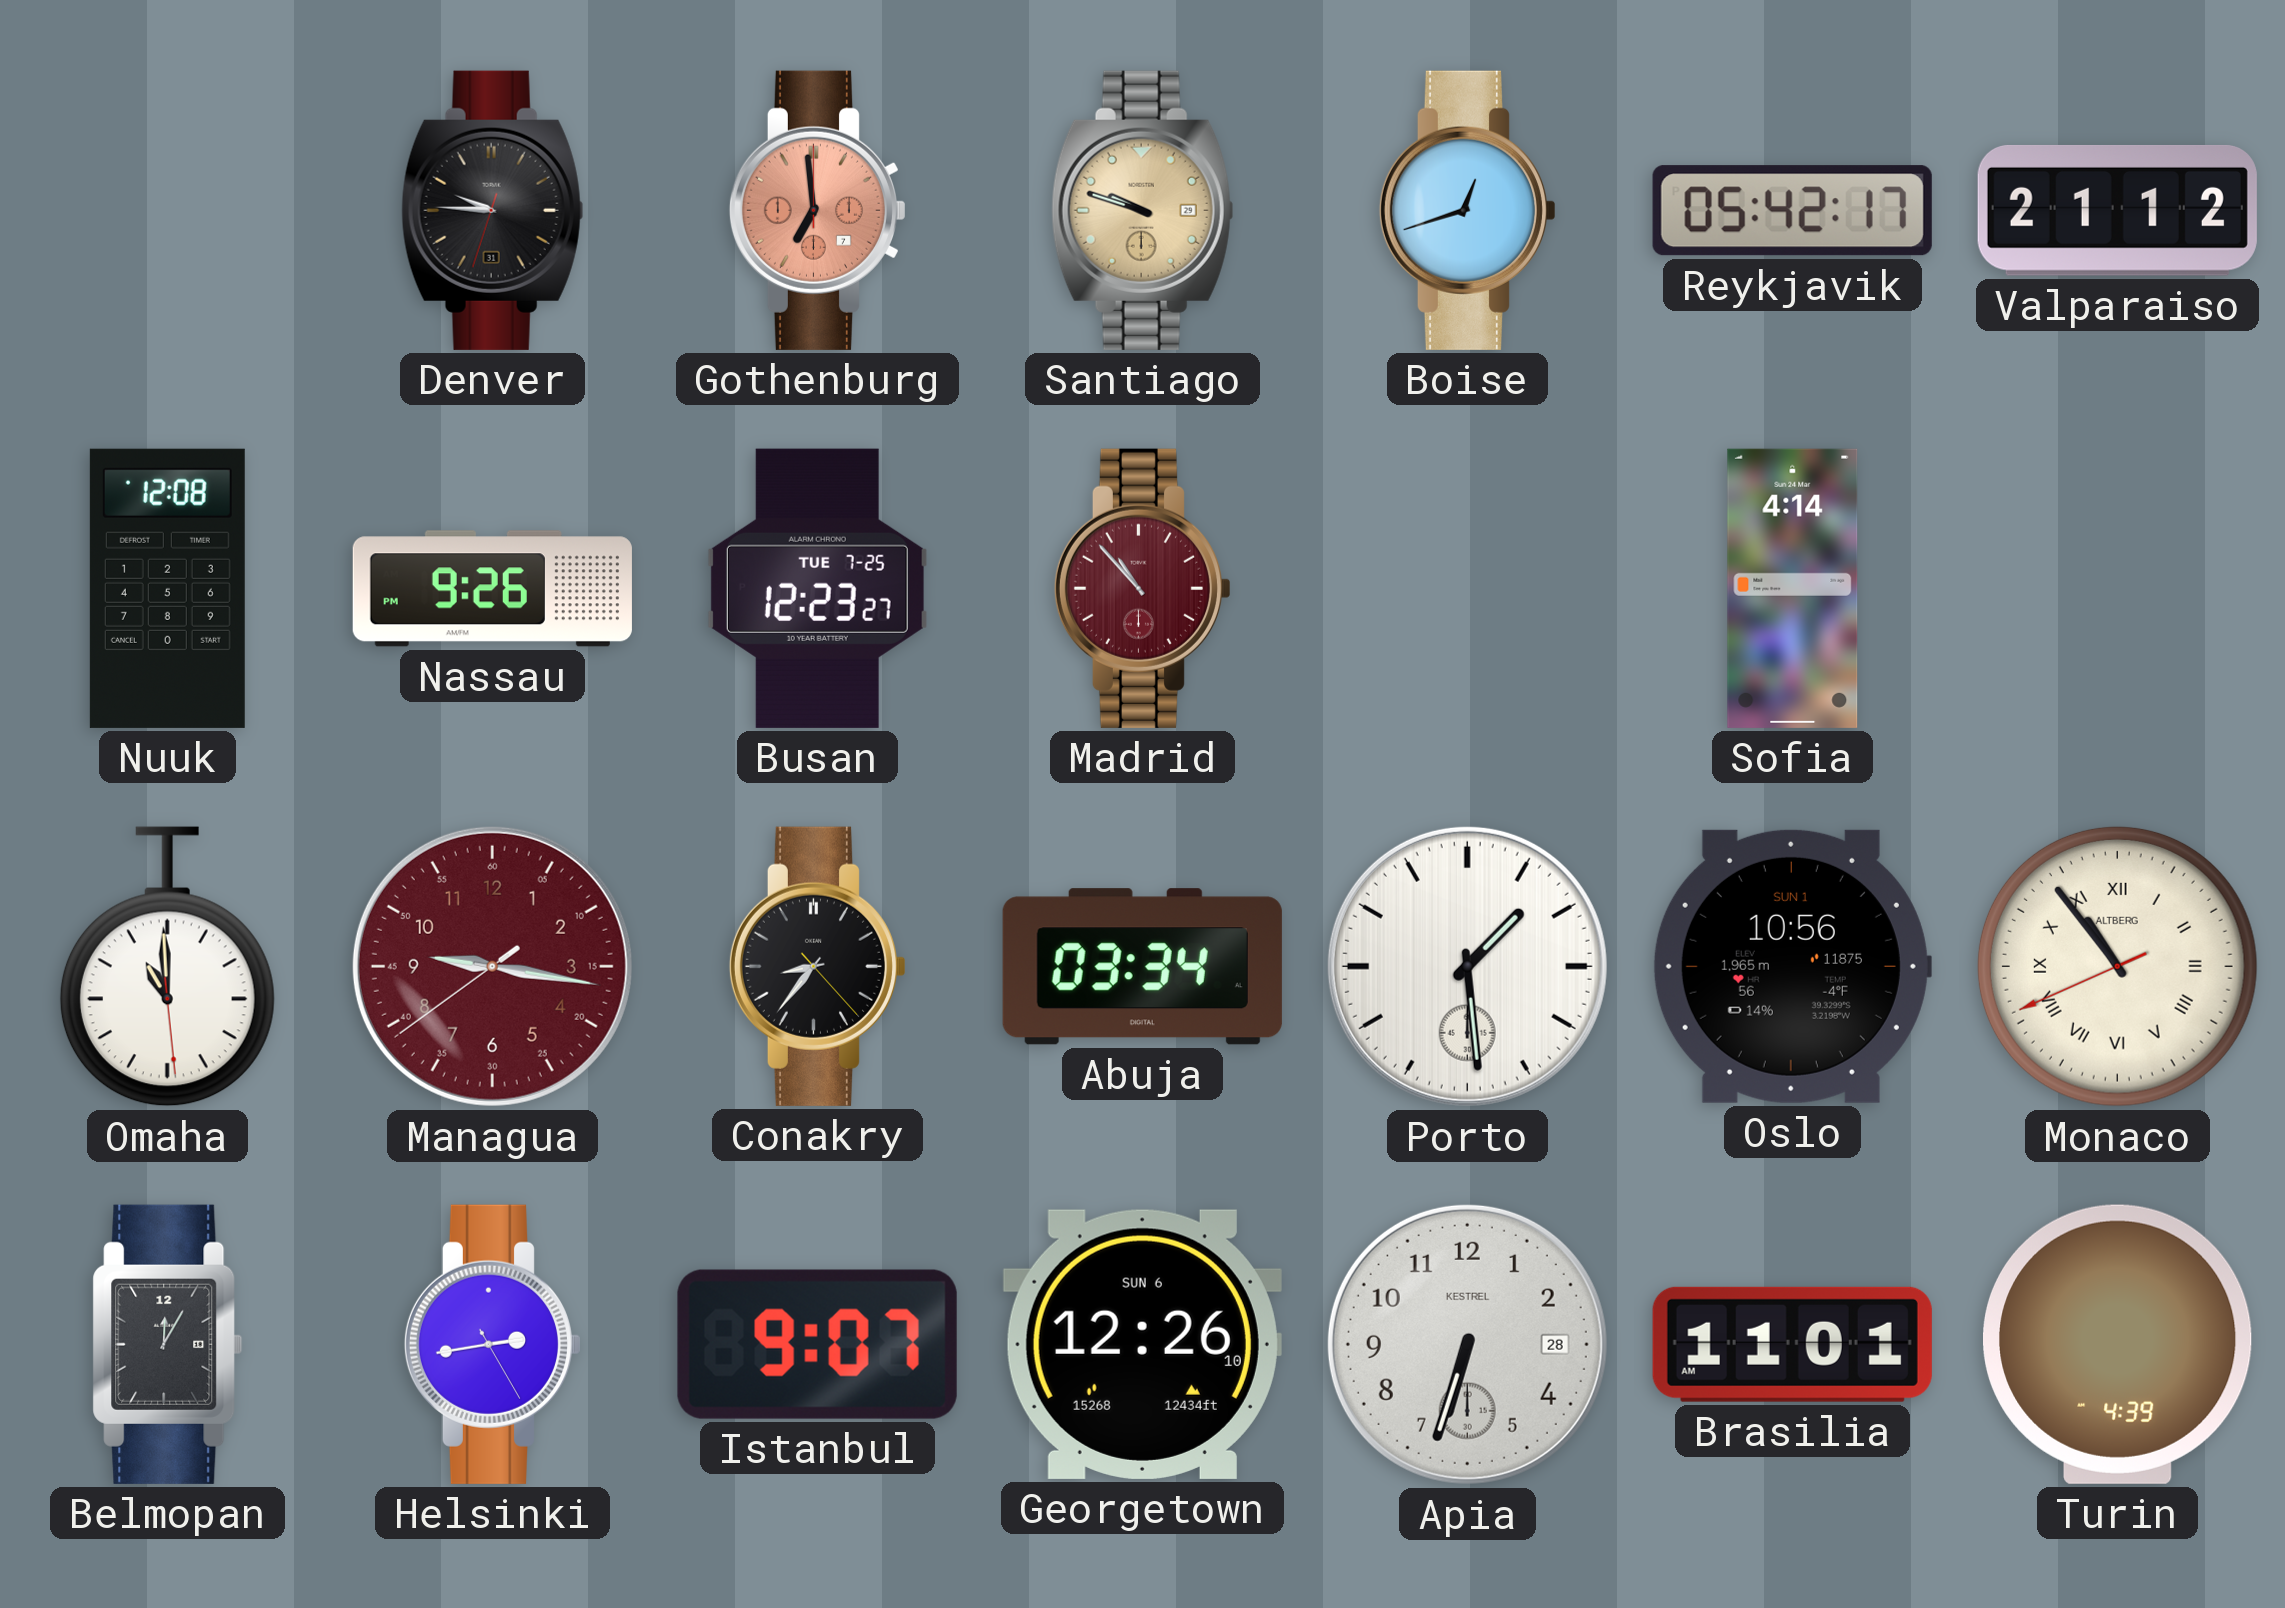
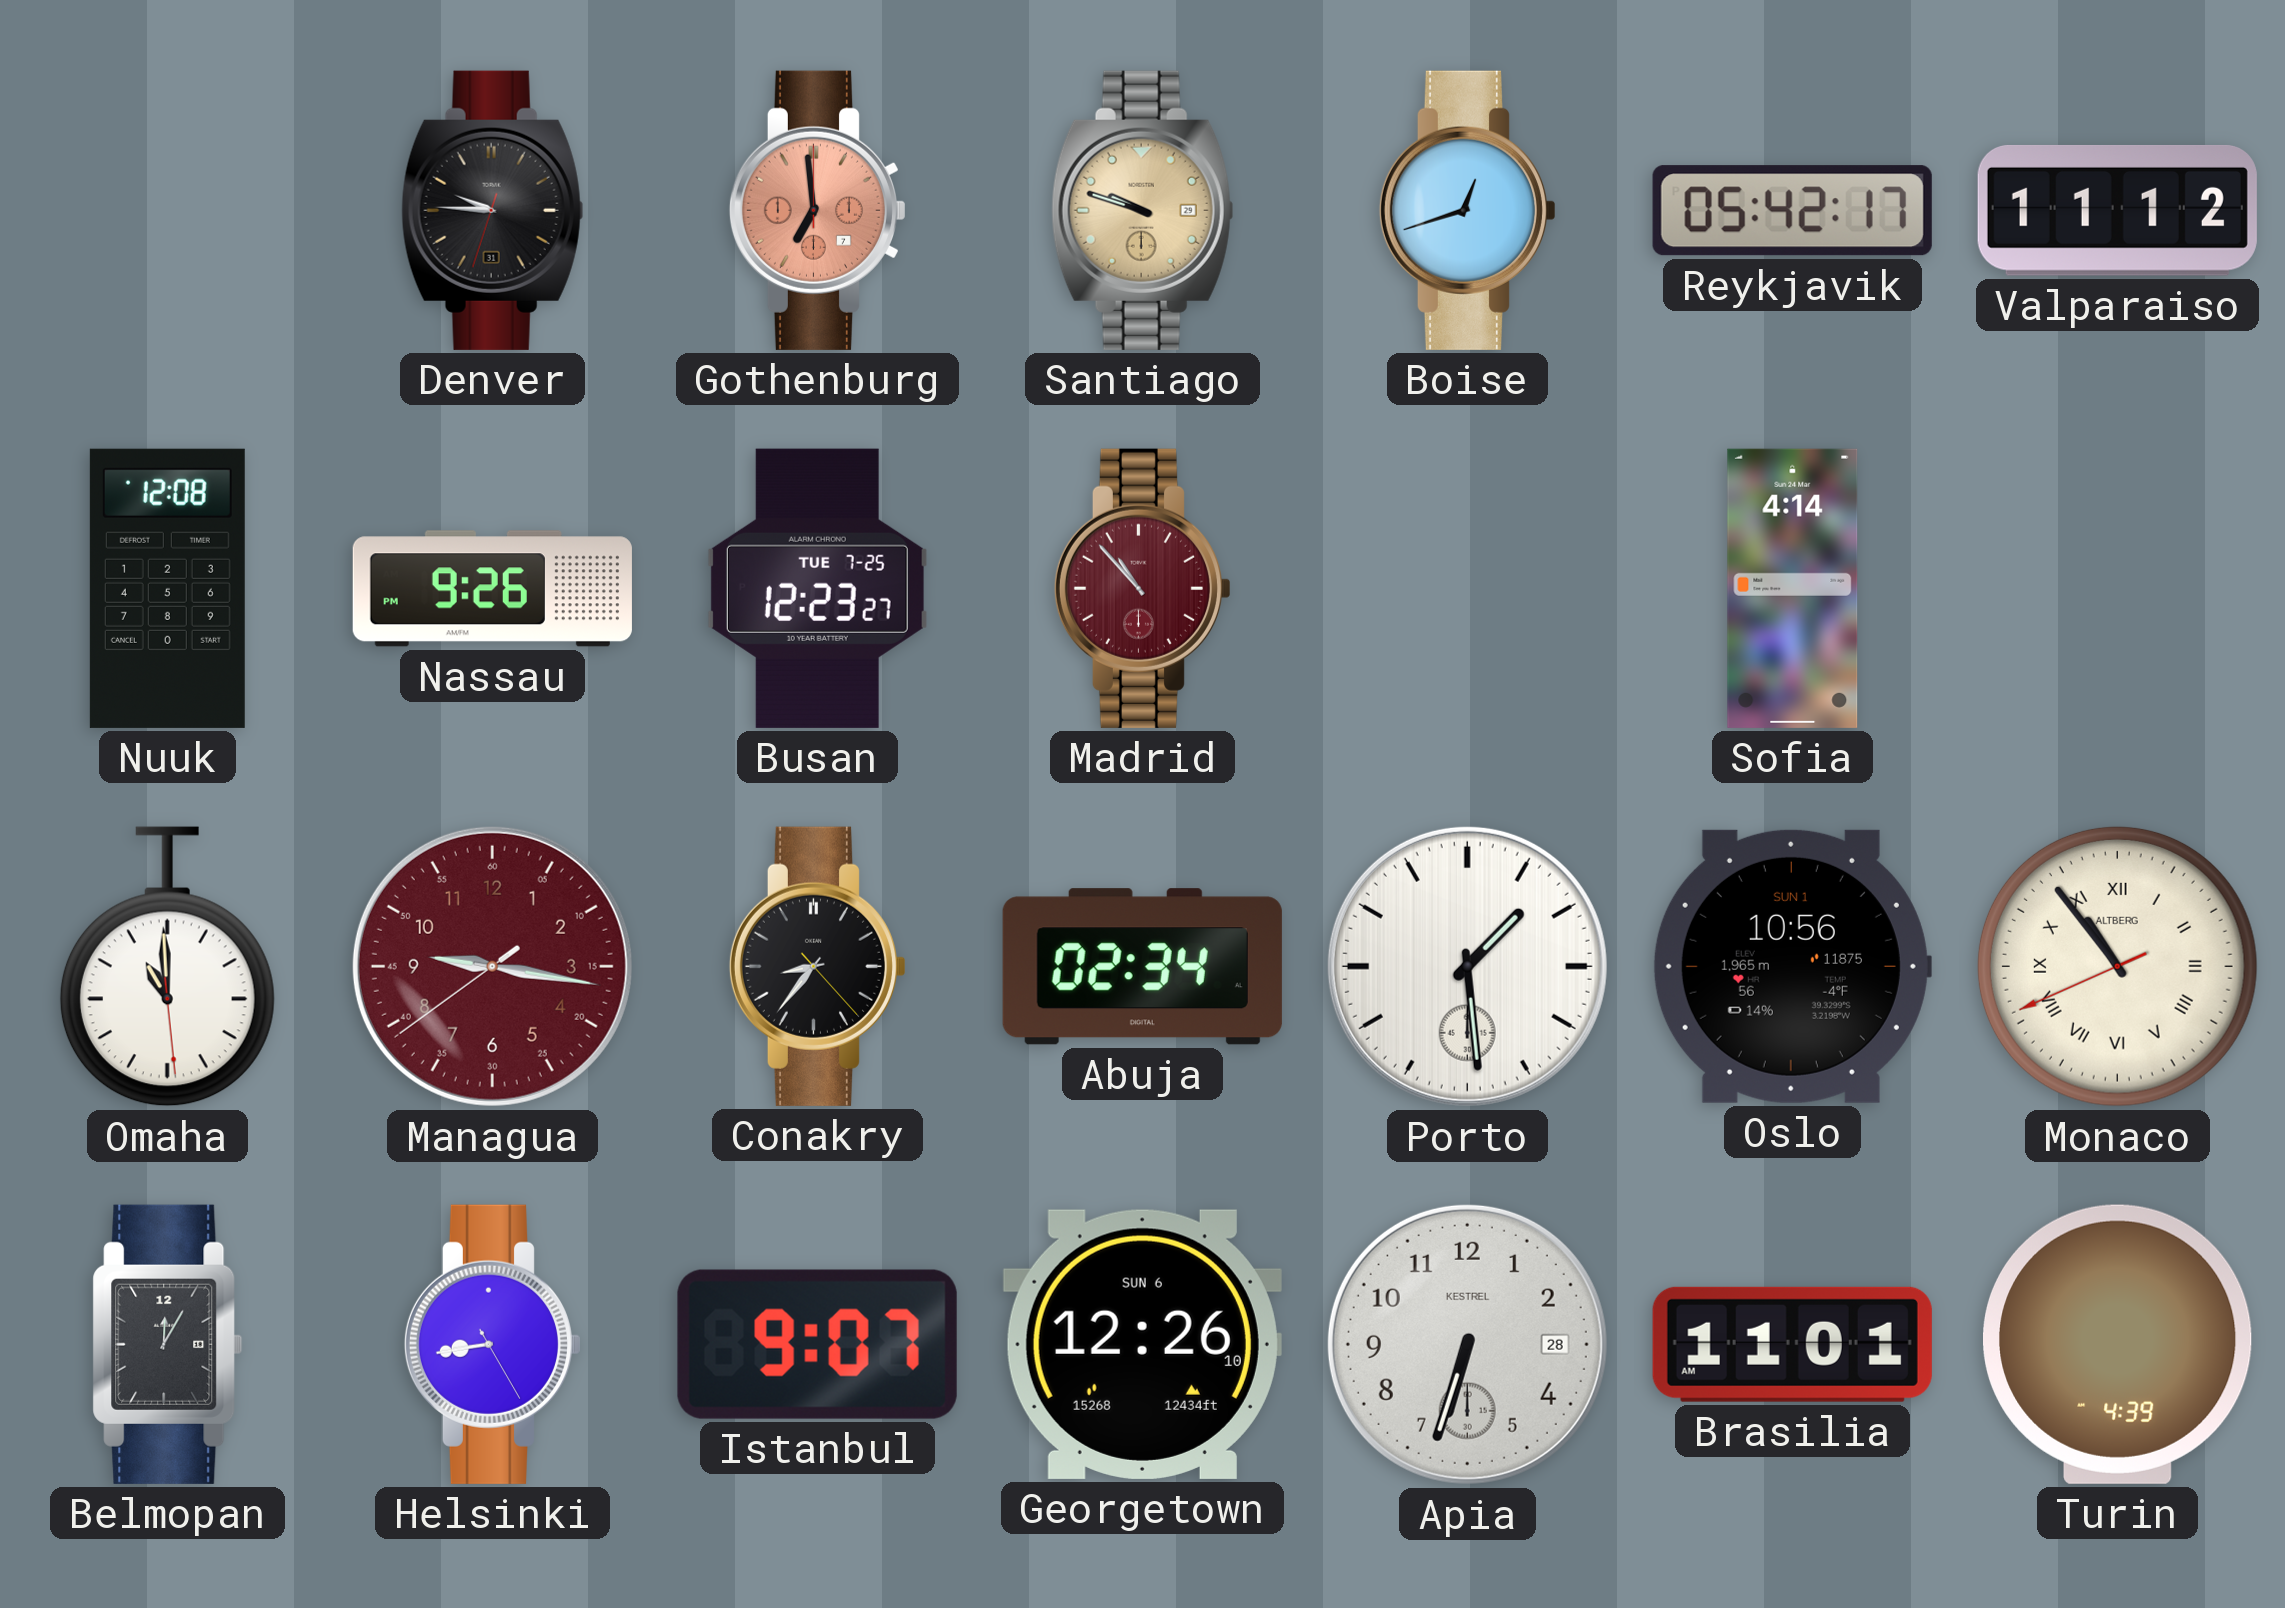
Valparaiso: 21:12 -> 11:12 (2117, 210)
Abuja: 03:34 -> 02:34 (1142, 967)
Helsinki: 2:43 -> 8:43 (492, 1344)
